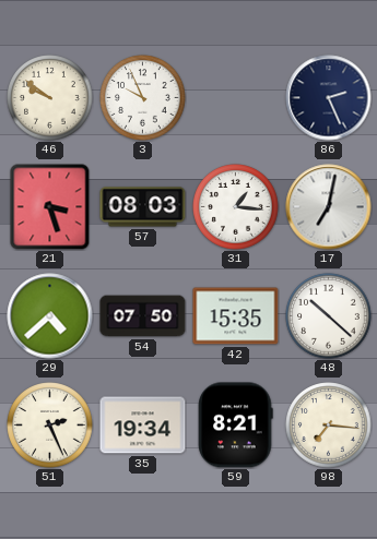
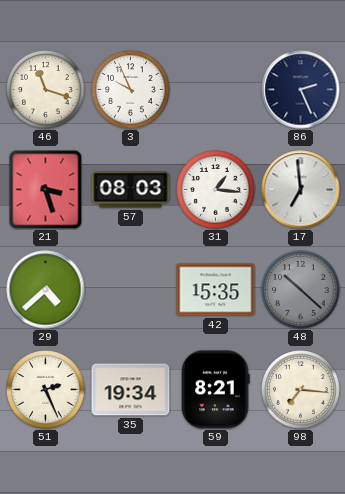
46: 9:51 -> 11:18 (46, 90)
17: 7:02 -> 6:59 (301, 190)
54: 07:50 -> none (143, 316)
48 dial: white -> grey (301, 290)
